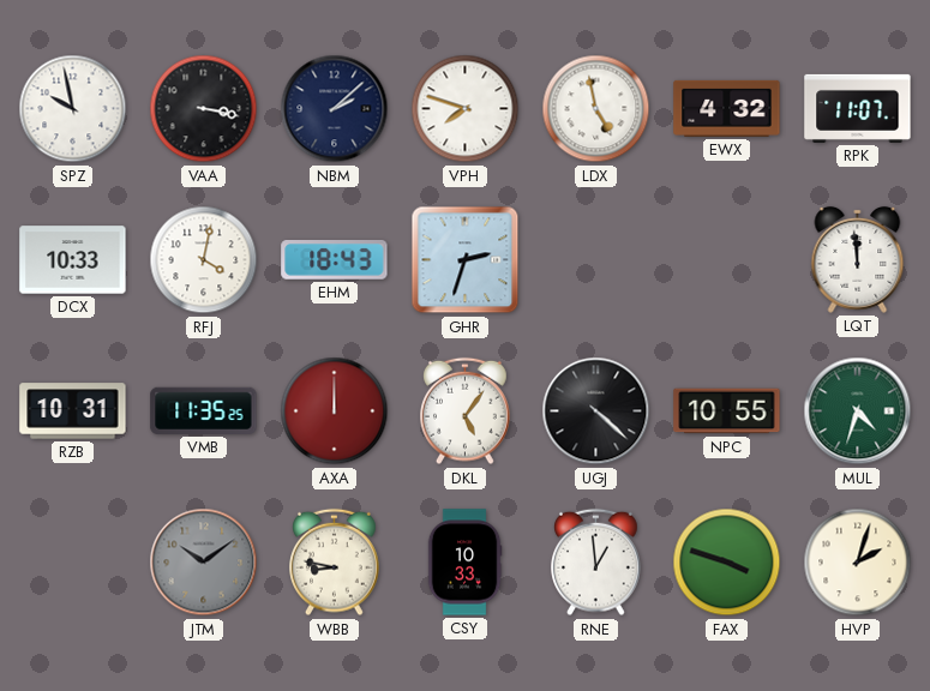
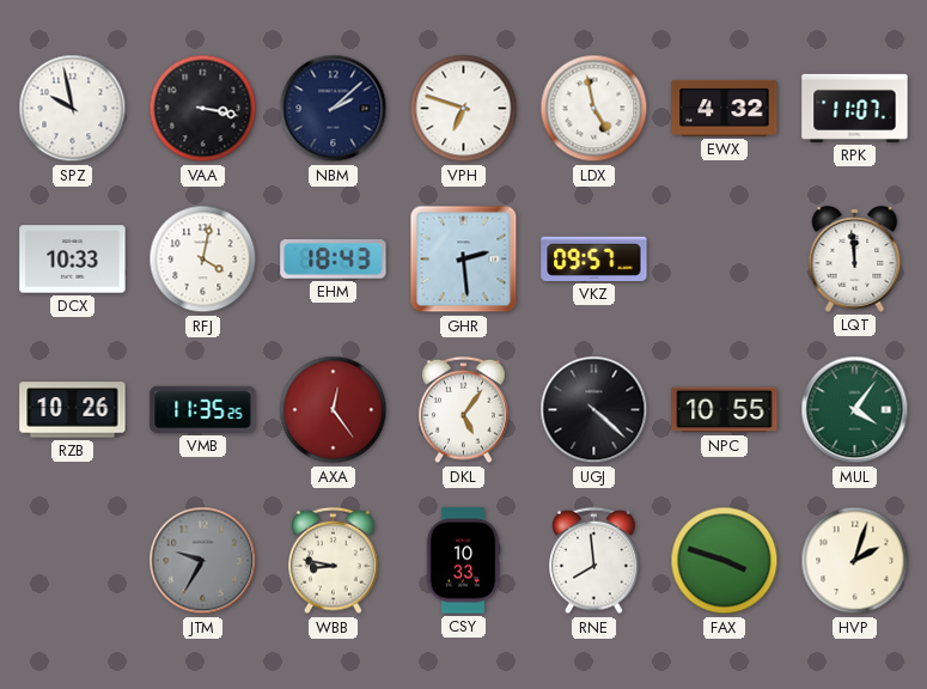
VPH: 7:48 -> 6:48 (464, 109)
GHR: 2:33 -> 2:29 (464, 260)
VKZ: none -> 09:57 (594, 258)
RZB: 10:31 -> 10:26 (73, 410)
AXA: 12:00 -> 12:24 (334, 410)
MUL: 4:33 -> 4:06 (855, 410)
JTM: 10:09 -> 9:35 (203, 561)
RNE: 12:59 -> 7:59 (594, 561)
